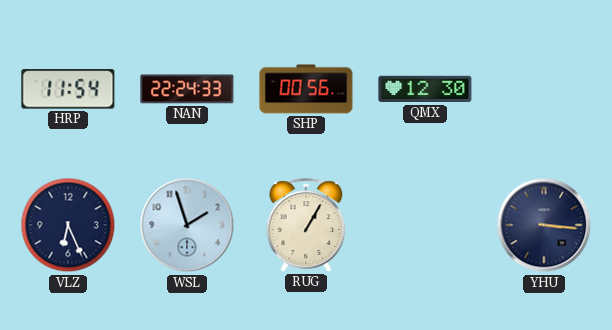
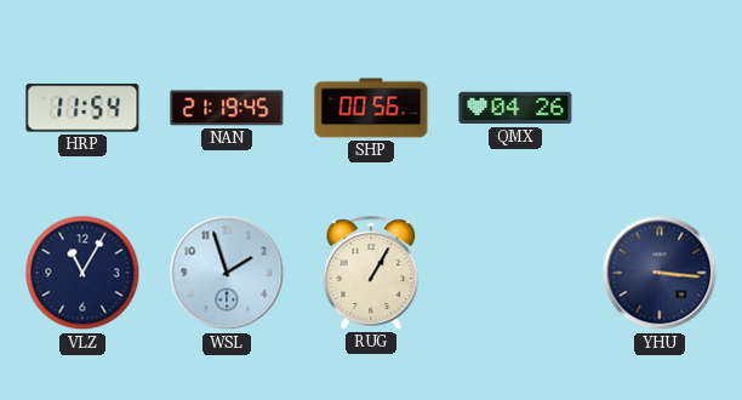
NAN: 22:24 -> 21:19 (227, 108)
QMX: 12:30 -> 04:26 (515, 108)
VLZ: 6:26 -> 11:05 (82, 273)
